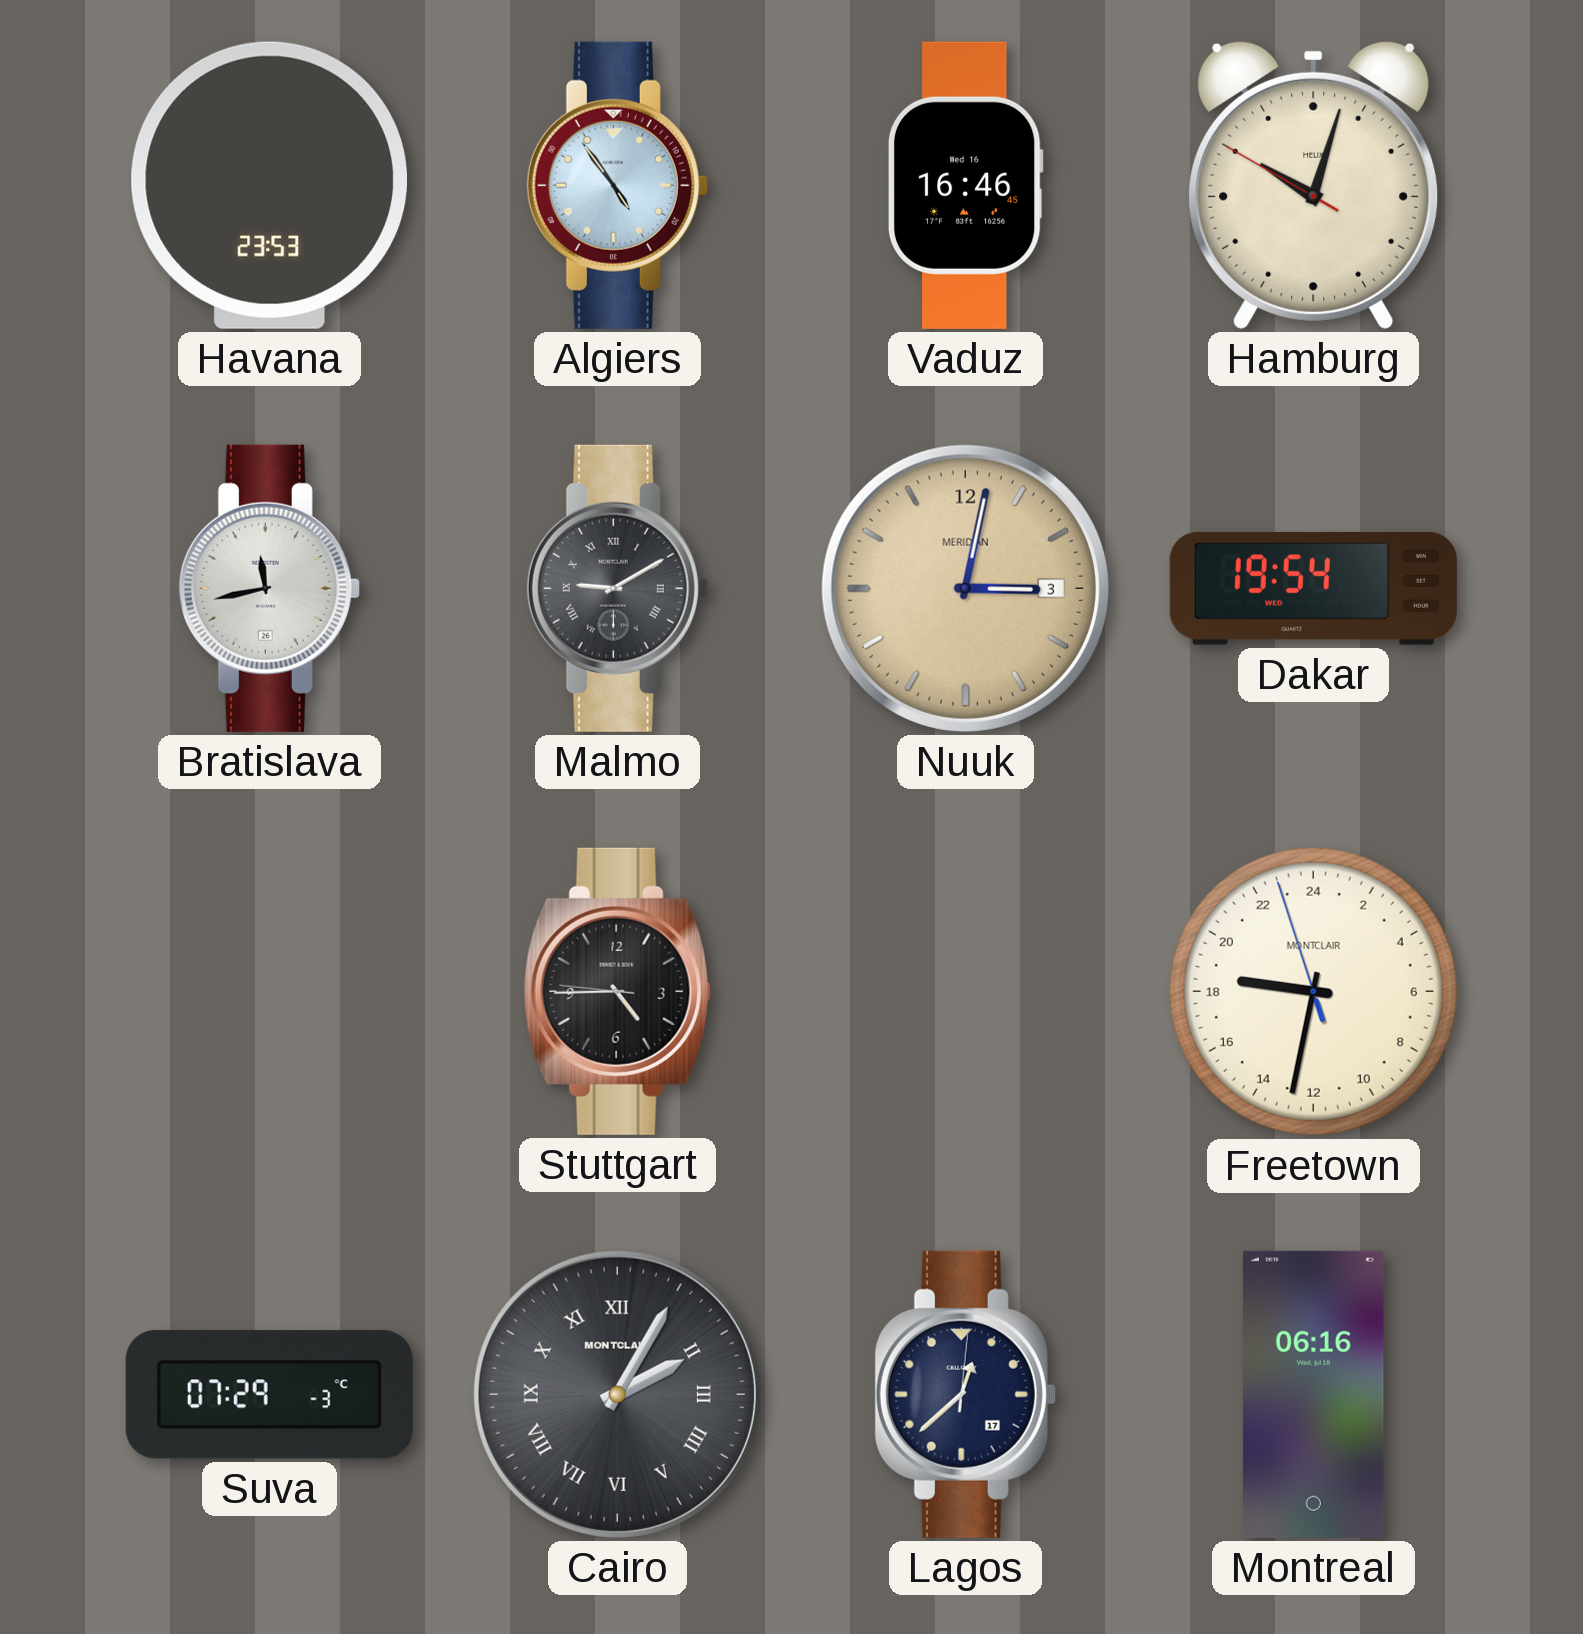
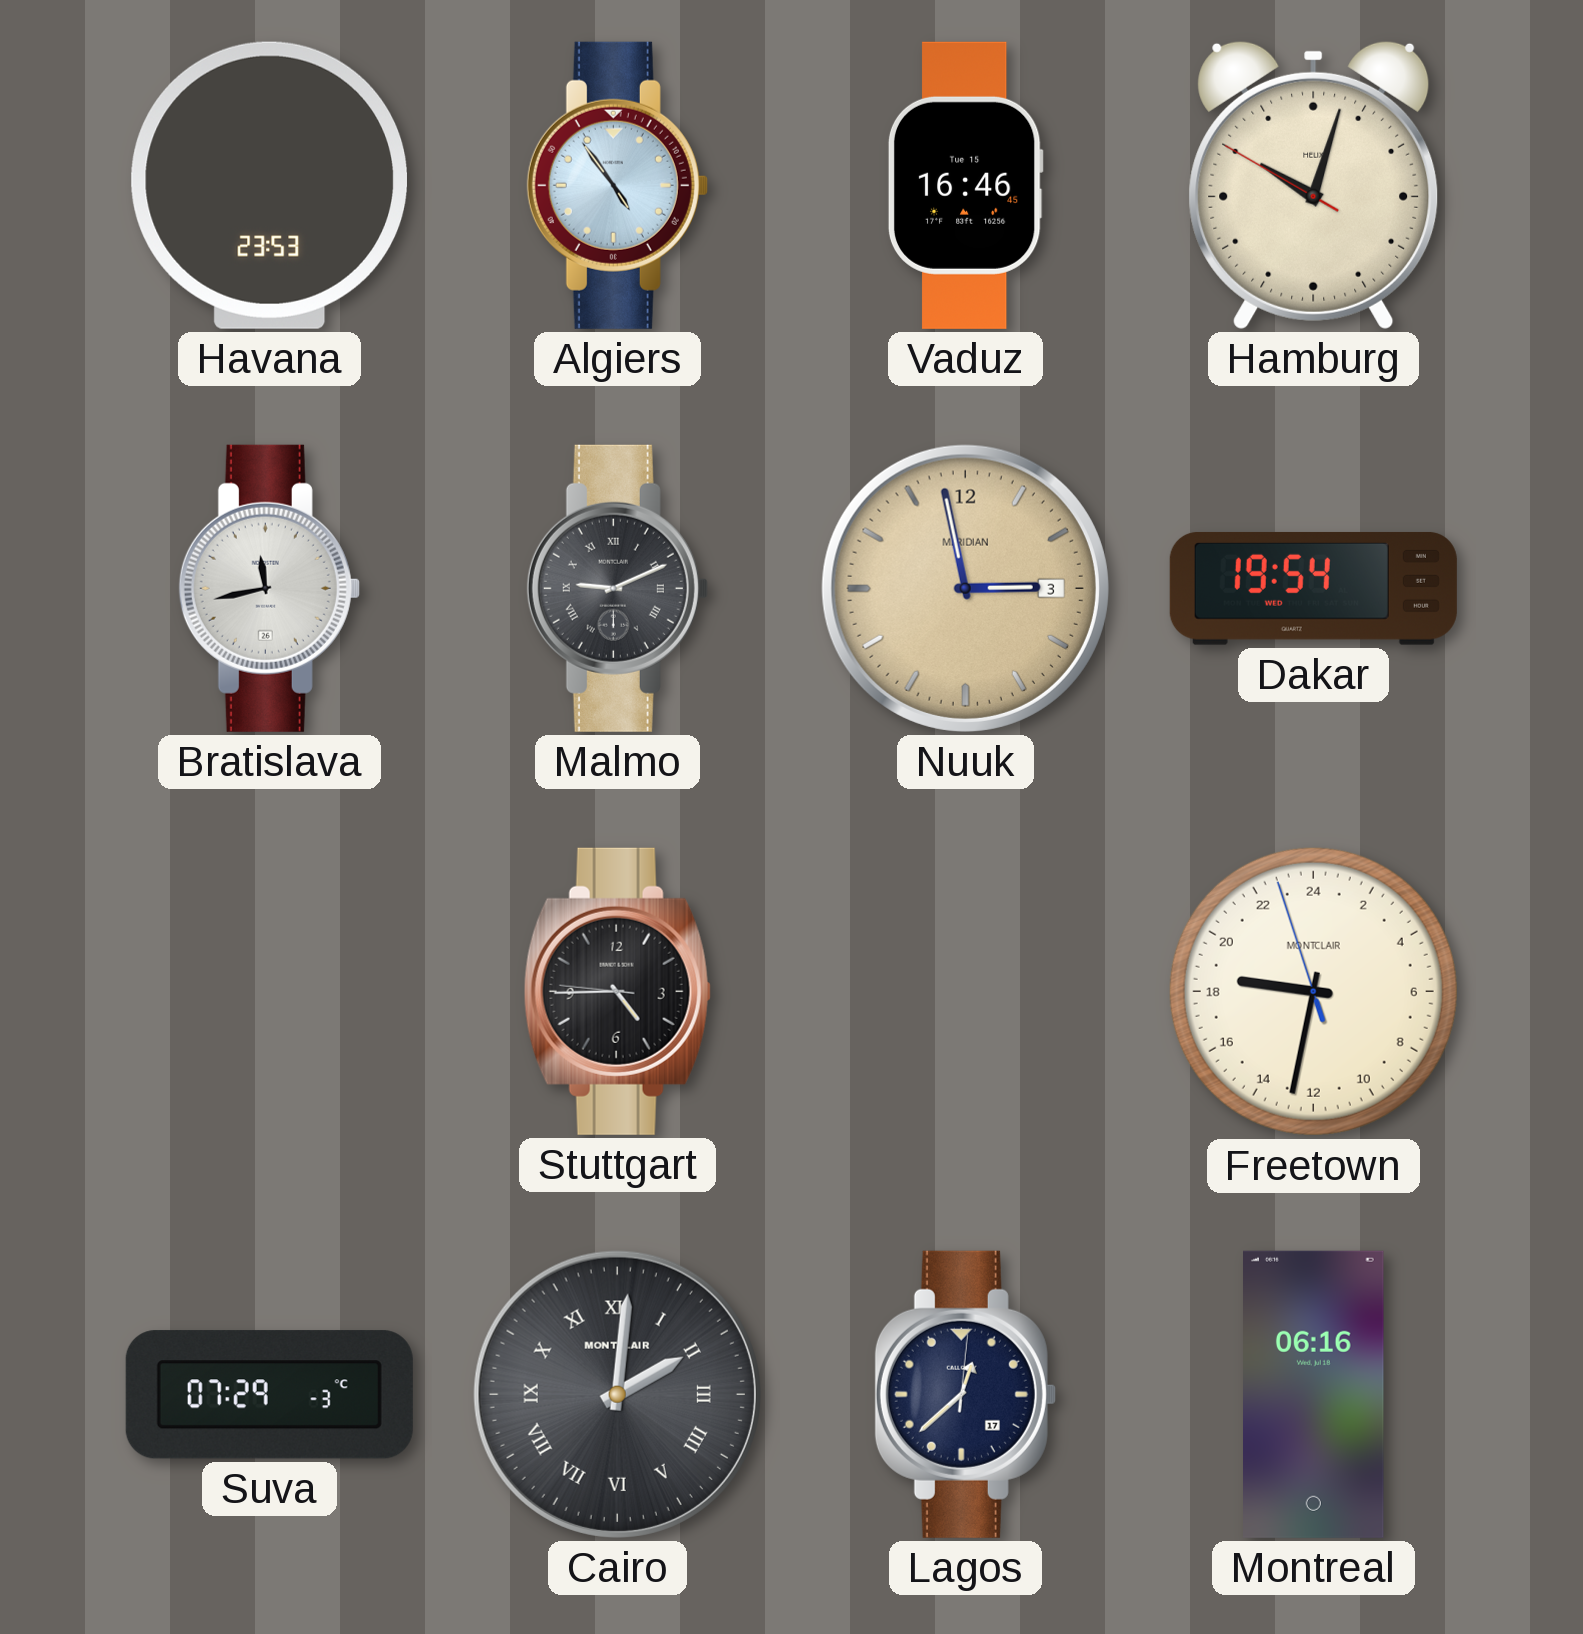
Vaduz date: Wed 16 -> Tue 15 (965, 185)
Malmo: 9:10 -> 9:11 (617, 588)
Nuuk: 3:02 -> 2:58 (965, 588)
Cairo: 2:05 -> 2:01 (617, 1394)
